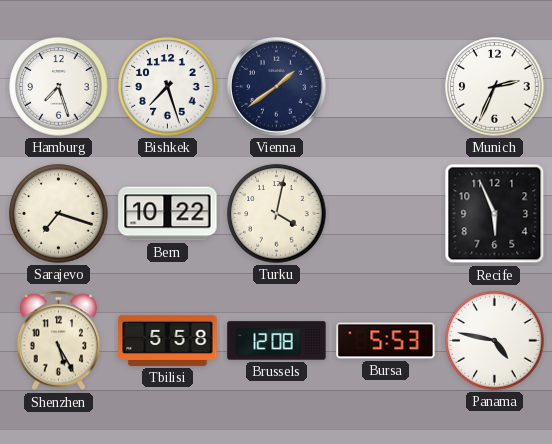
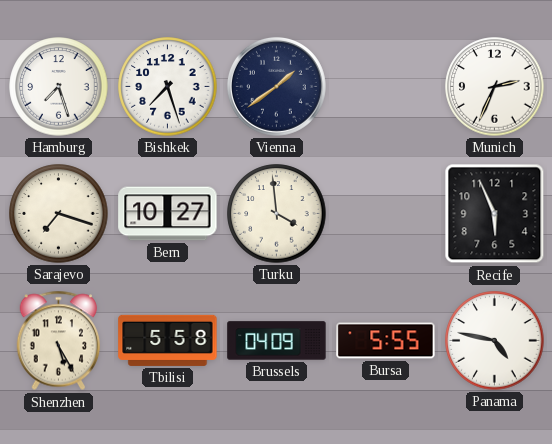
Bern: 10:22 -> 10:27 (168, 214)
Turku: 4:02 -> 3:59 (277, 214)
Brussels: 12:08 -> 04:09 (277, 341)
Bursa: 5:53 -> 5:55 (386, 341)
